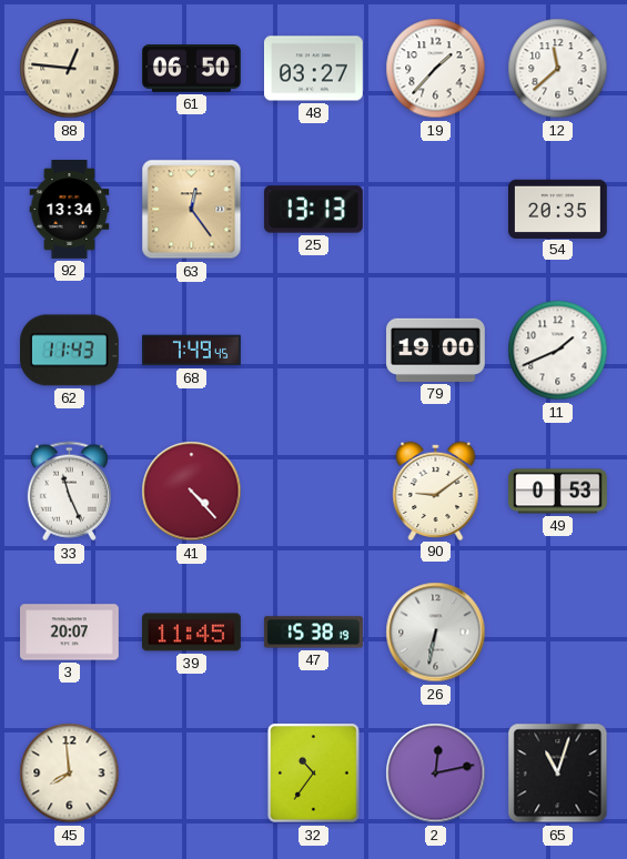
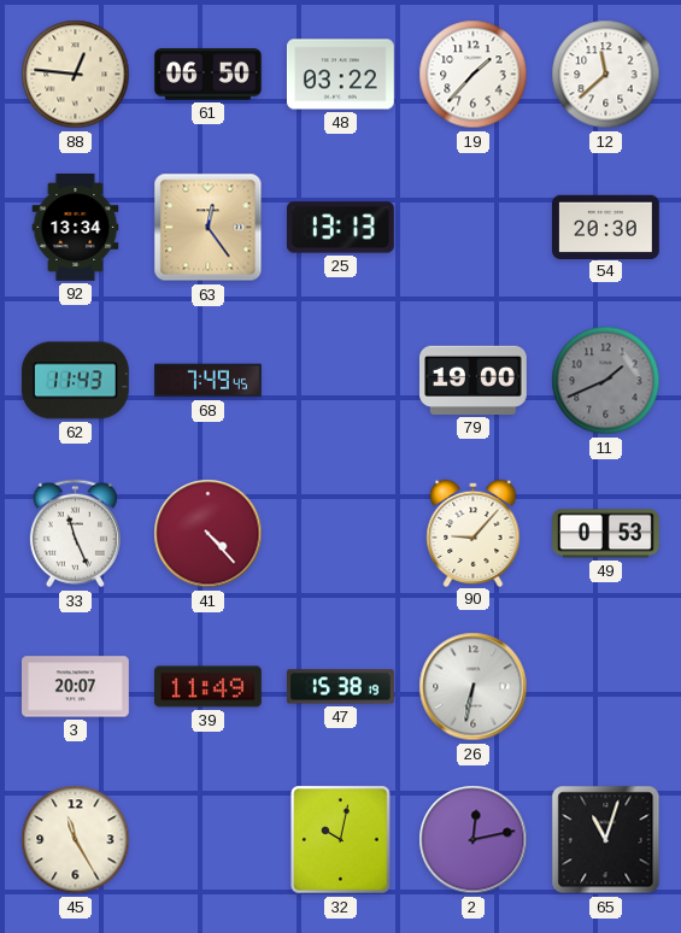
48: 03:27 -> 03:22 (340, 75)
54: 20:35 -> 20:30 (606, 227)
11 dial: white -> grey (606, 381)
90: 9:09 -> 9:07 (474, 533)
39: 11:45 -> 11:49 (209, 687)
45: 7:59 -> 11:25 (76, 840)
32: 10:36 -> 10:02 (341, 840)
